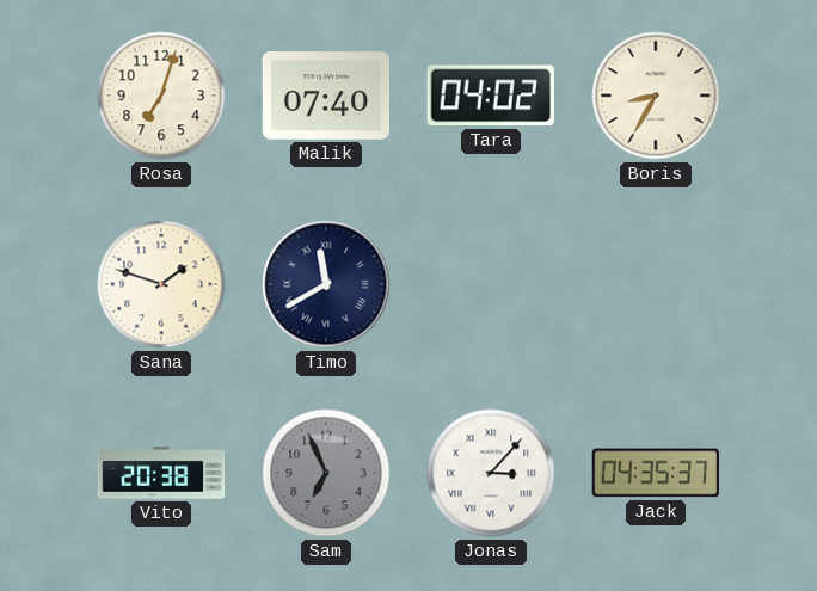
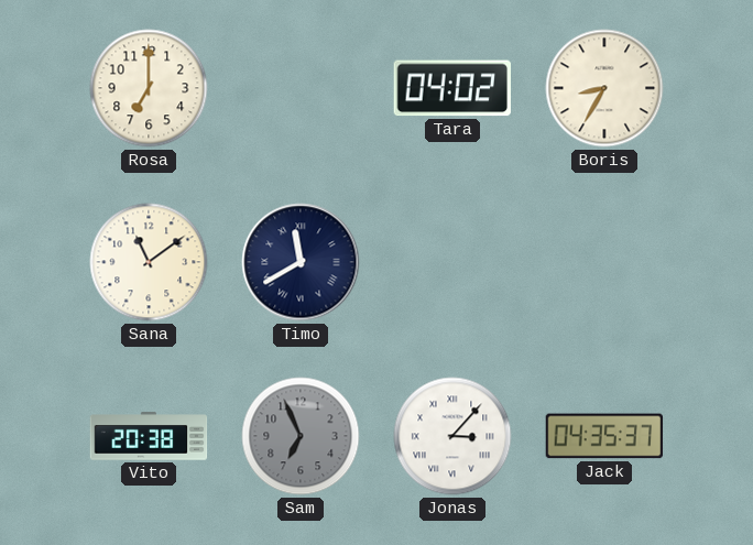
Rosa: 7:03 -> 7:00 (149, 88)
Malik: 07:40 -> none (326, 96)
Sana: 1:48 -> 11:09 (149, 262)
